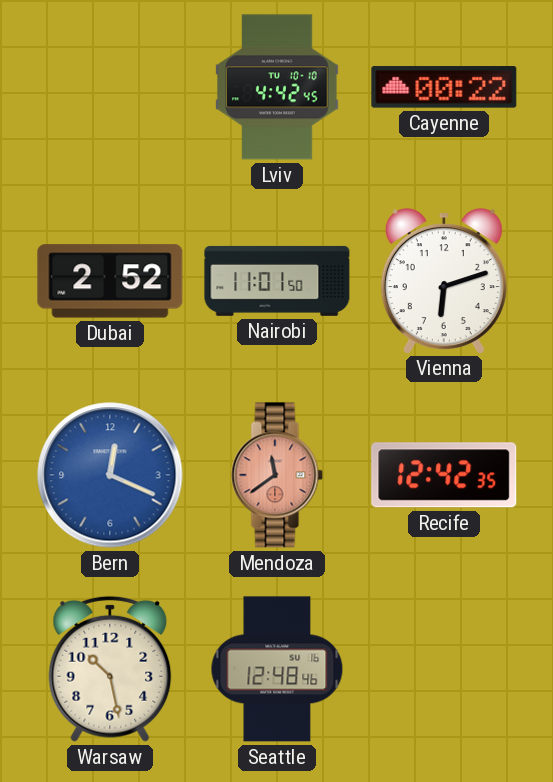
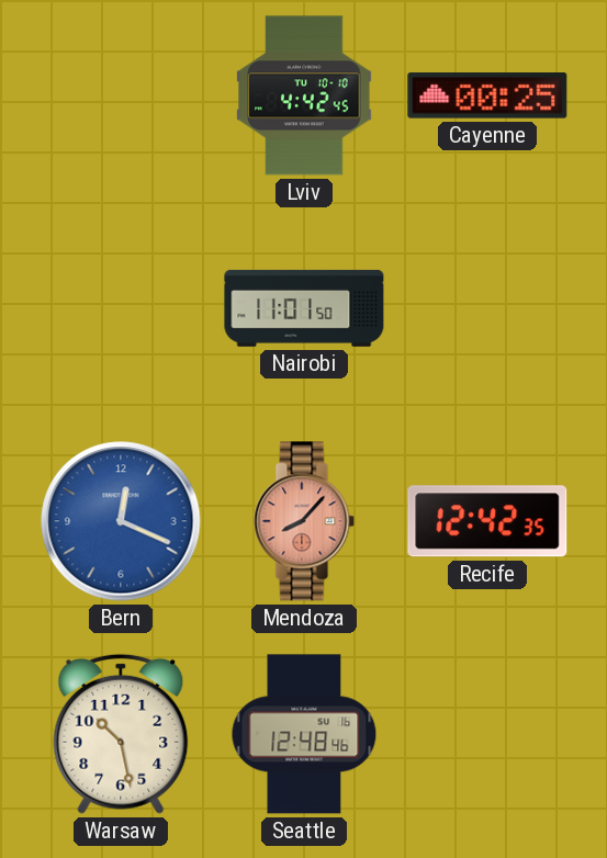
Cayenne: 00:22 -> 00:25 (487, 95)
Dubai: 2:52 -> none (110, 281)
Vienna: 6:12 -> none (444, 281)
Mendoza: 11:39 -> 8:07 (304, 521)
